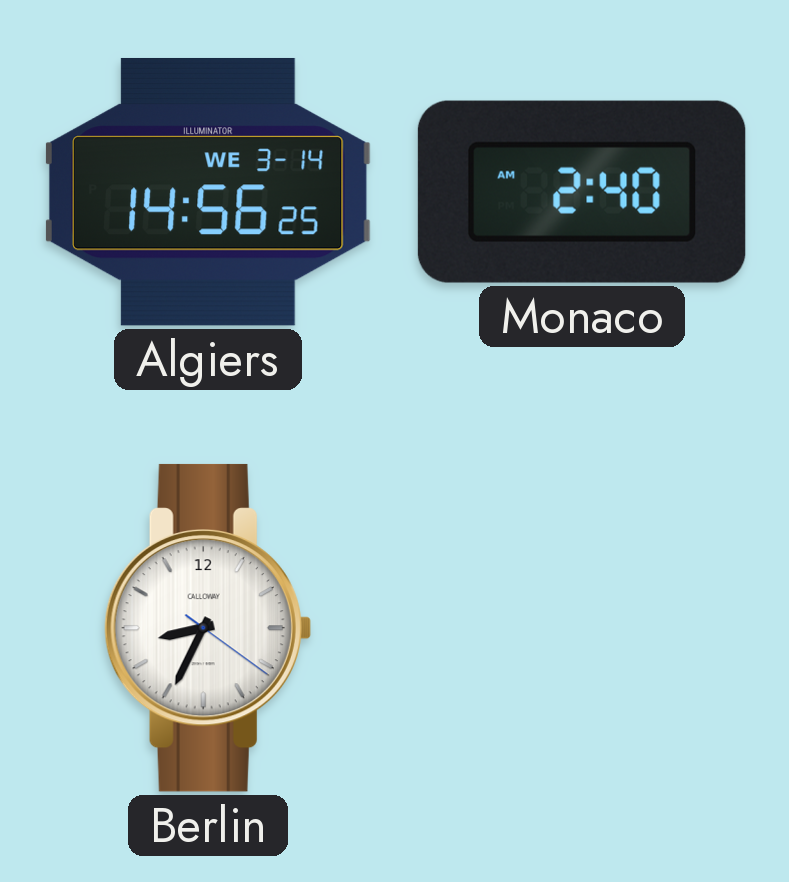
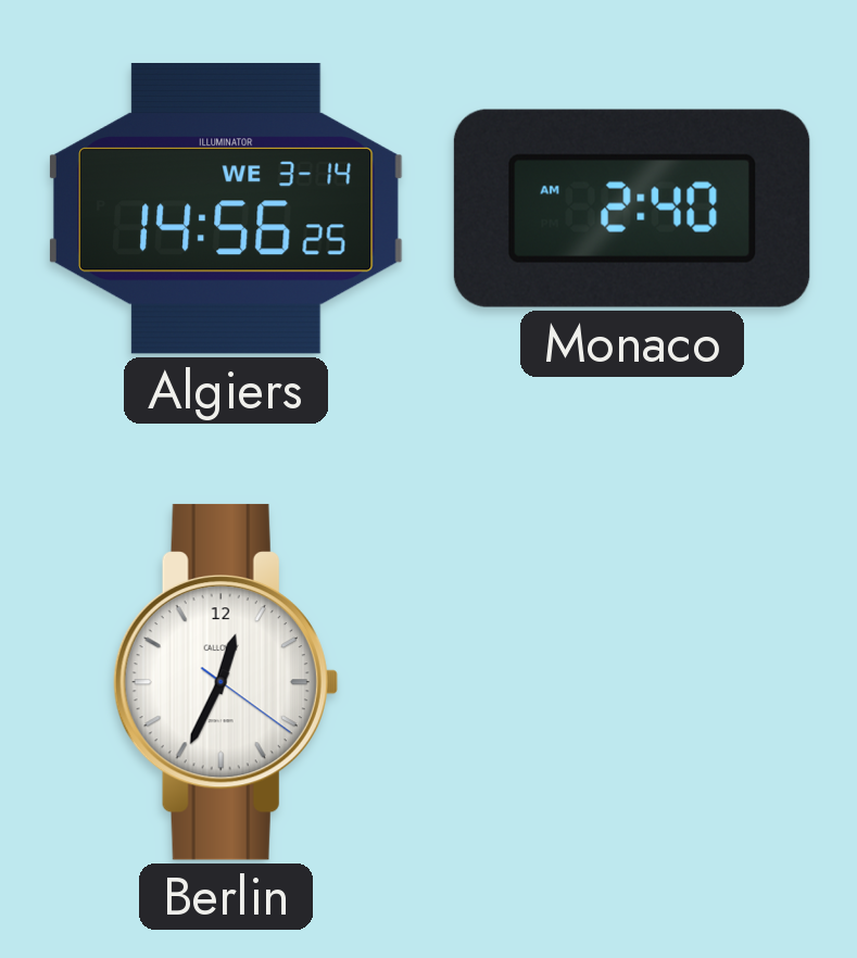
Berlin: 8:34 -> 12:34 (226, 682)
